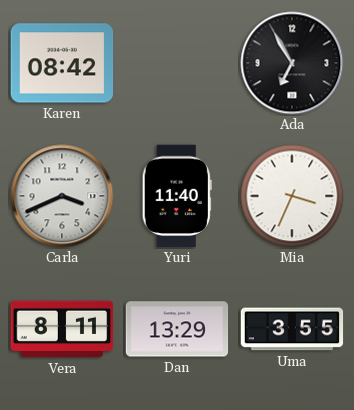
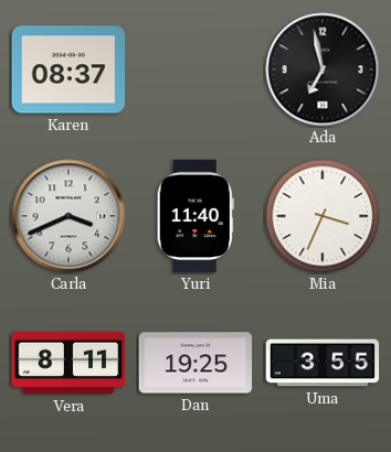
Karen: 08:42 -> 08:37 (68, 69)
Ada: 6:55 -> 6:58 (323, 69)
Dan: 13:29 -> 19:25 (196, 363)
